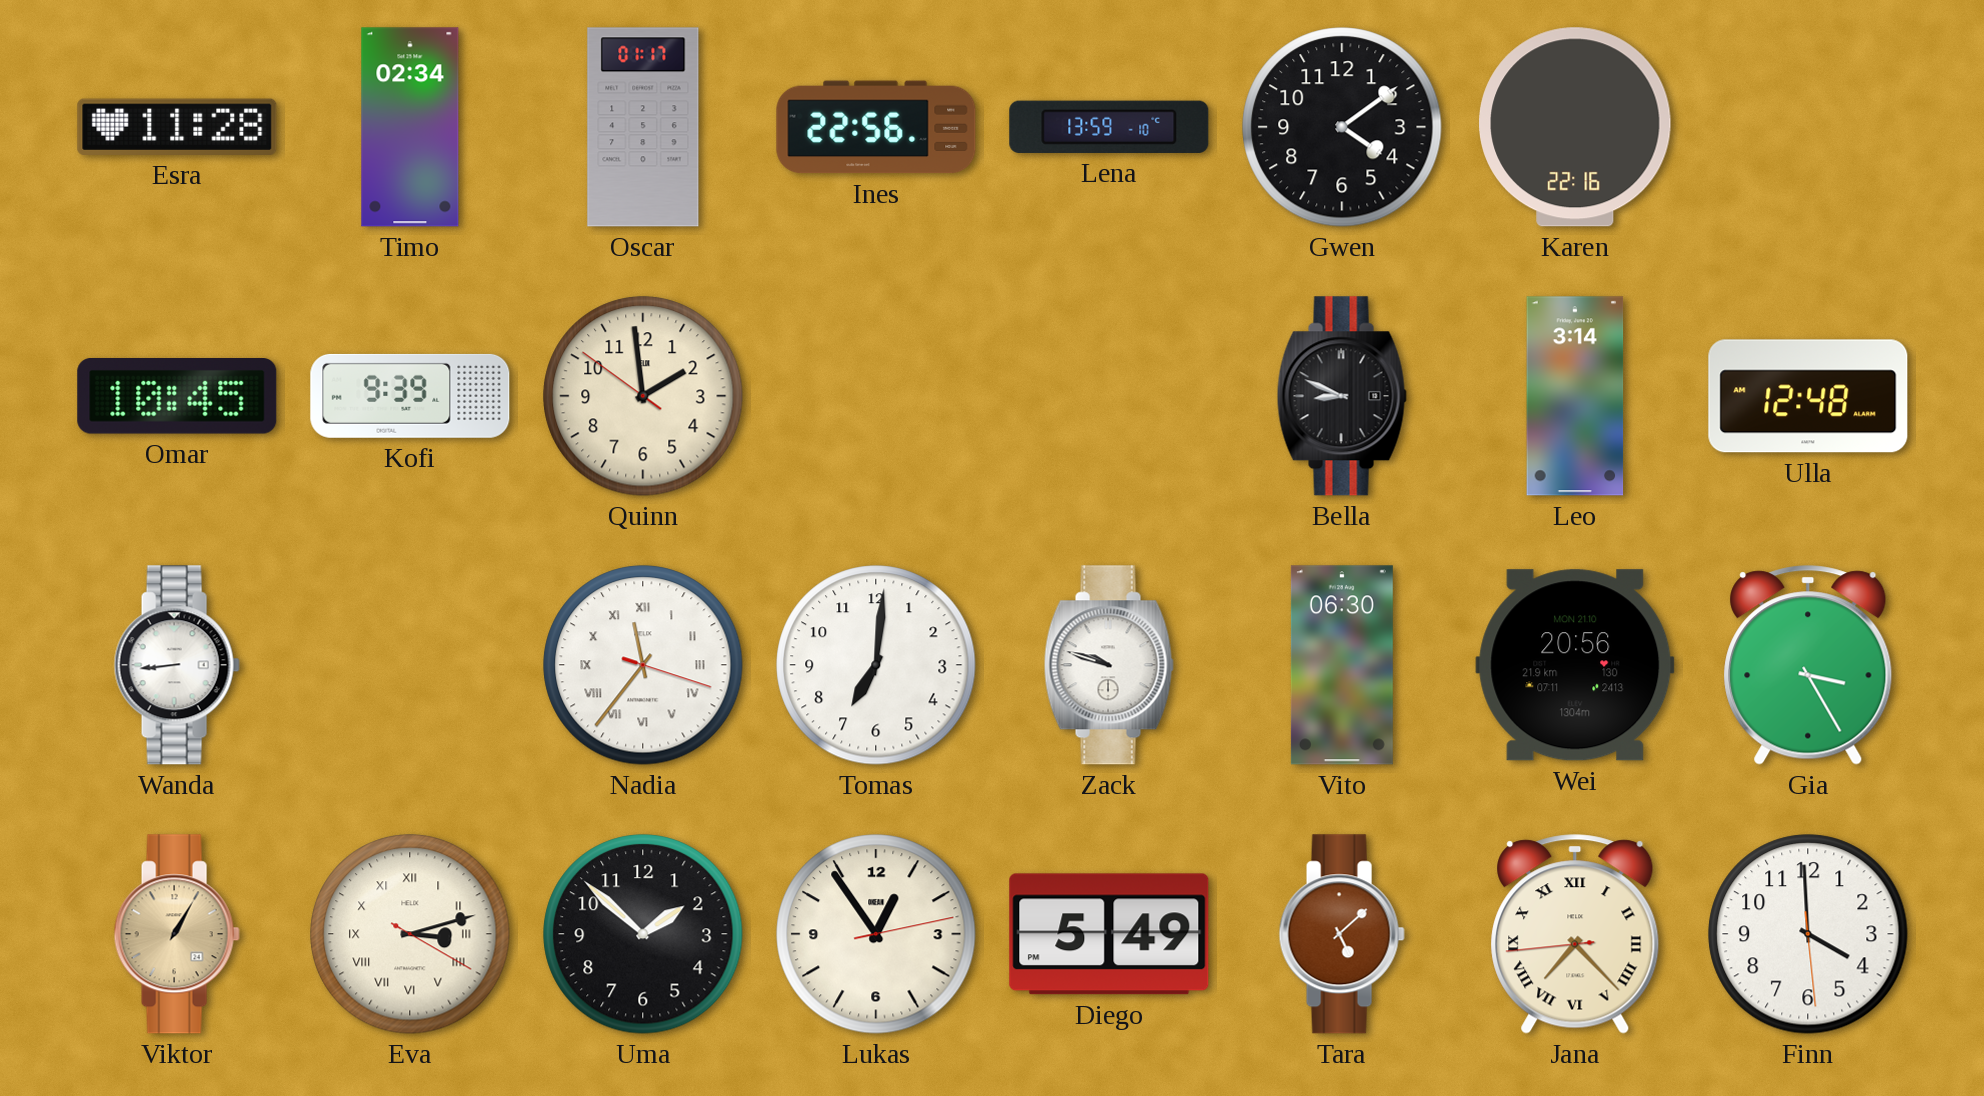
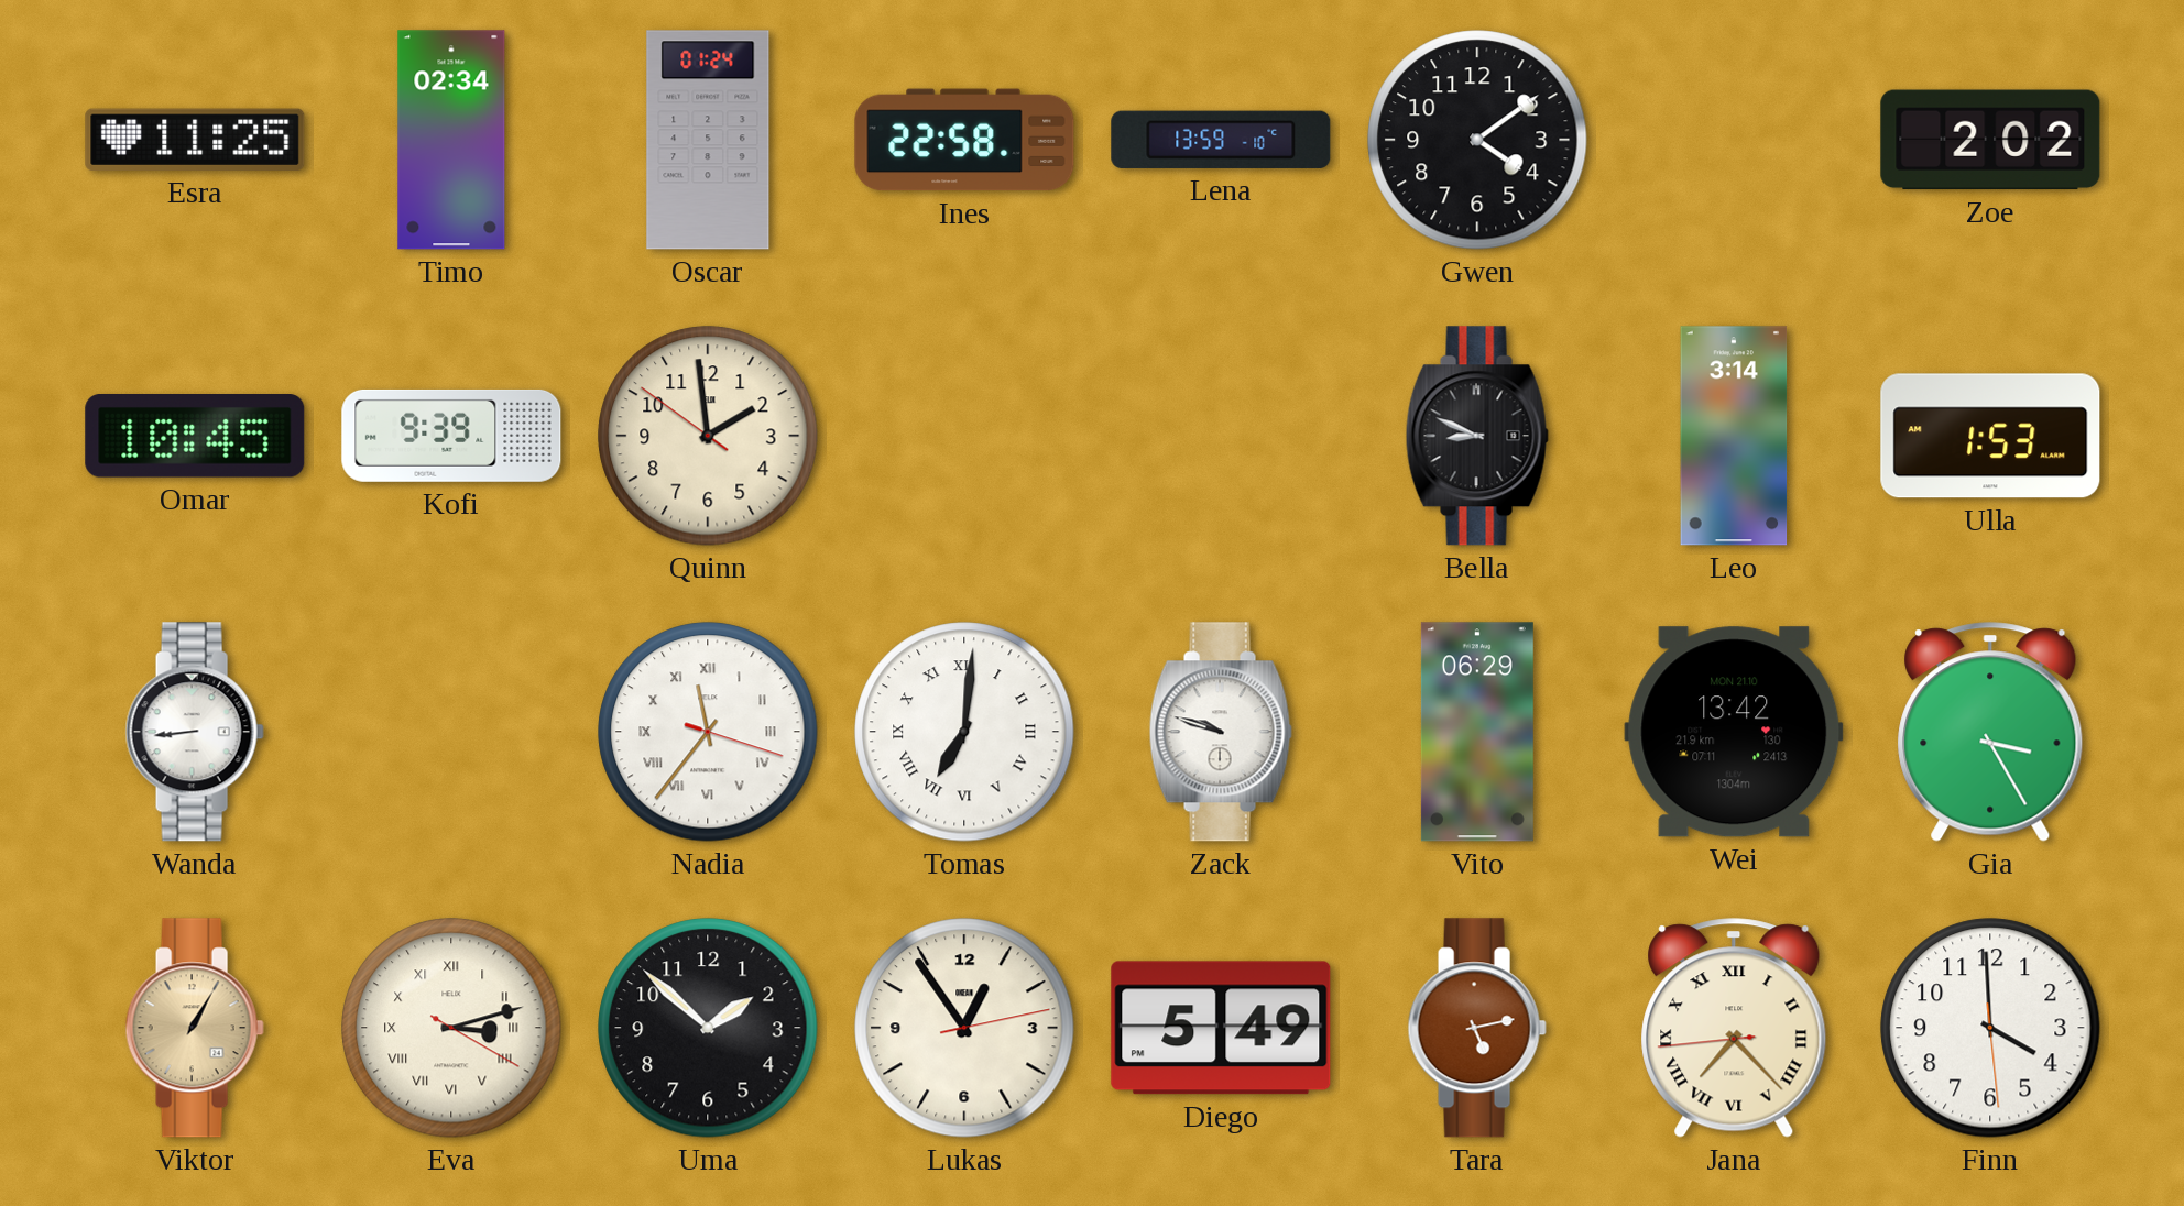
Esra: 11:28 -> 11:25 (195, 140)
Oscar: 01:17 -> 01:24 (708, 140)
Ines: 22:56 -> 22:58 (964, 140)
Karen: 22:16 -> none (1575, 127)
Zoe: none -> 2:02 (1990, 140)
Ulla: 12:48 -> 1:53 (1990, 436)
Tomas numerals: Arabic -> Roman (964, 732)
Vito: 06:30 -> 06:29 (1477, 732)
Wei: 20:56 -> 13:42 (1734, 732)
Tara: 5:08 -> 5:13 (1477, 1028)
